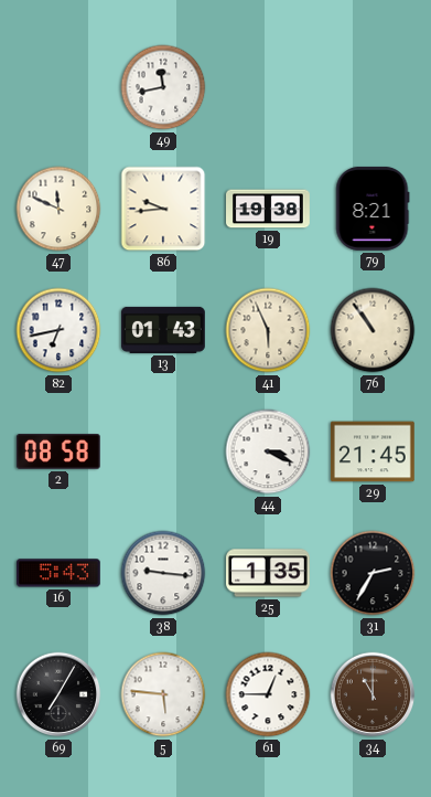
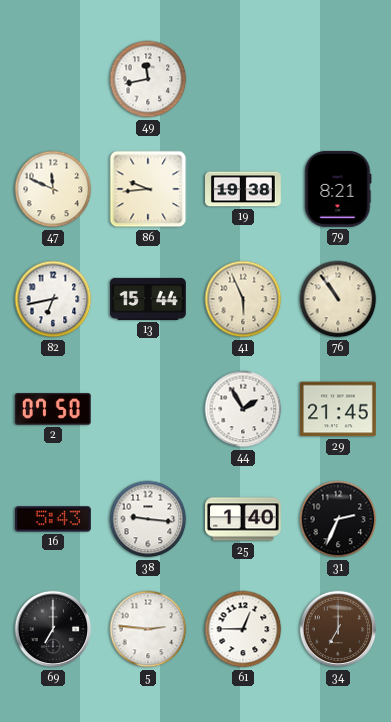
13: 01:43 -> 15:44 (149, 299)
2: 08:58 -> 07:50 (53, 410)
44: 3:19 -> 1:55 (243, 409)
25: 1:35 -> 1:40 (244, 519)
31: 2:35 -> 2:34 (338, 519)
69: 7:05 -> 7:00 (53, 629)
5: 5:46 -> 2:46 (148, 629)
34: 11:00 -> 7:00 (338, 629)
